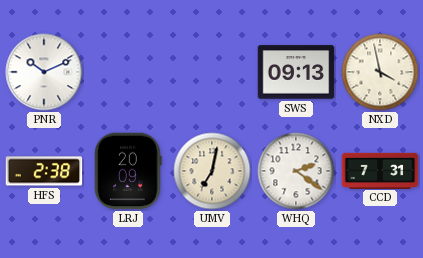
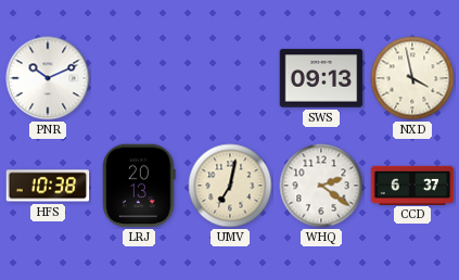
HFS: 2:38 -> 10:38 (48, 186)
LRJ: 20:09 -> 20:13 (139, 186)
CCD: 7:31 -> 6:37 (412, 184)
